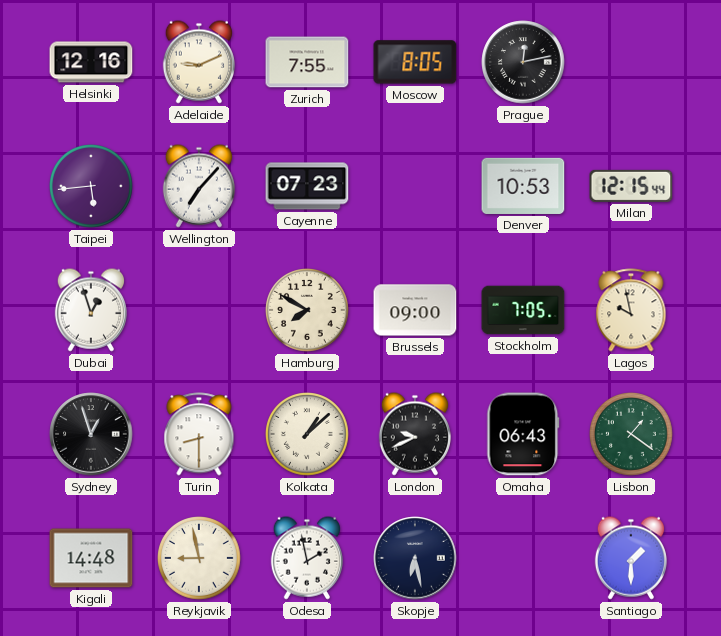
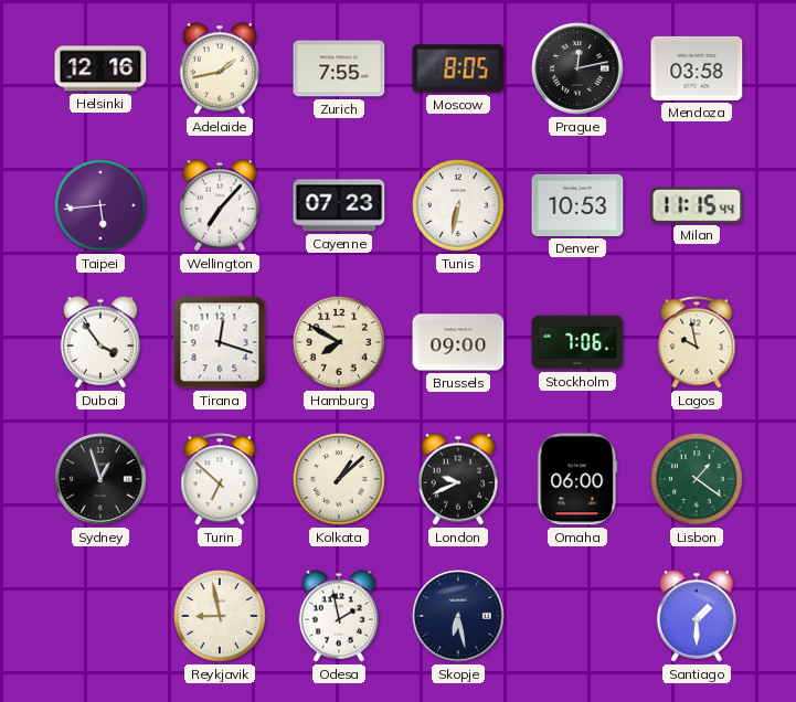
Adelaide: 9:11 -> 1:43 (219, 68)
Mendoza: none -> 03:58 (697, 68)
Tunis: none -> 6:32 (459, 206)
Milan: 12:15 -> 11:15 (697, 205)
Dubai: 12:57 -> 3:54 (99, 342)
Tirana: none -> 12:18 (220, 342)
Stockholm: 7:05 -> 7:06 (577, 342)
Turin: 8:30 -> 6:52 (220, 479)
Omaha: 06:43 -> 06:00 (577, 479)
Kigali: 14:48 -> none (91, 558)
